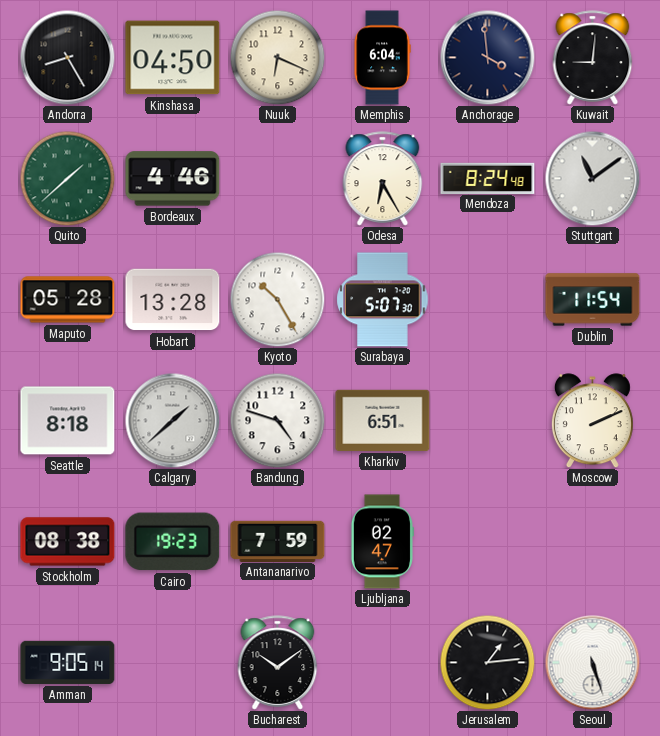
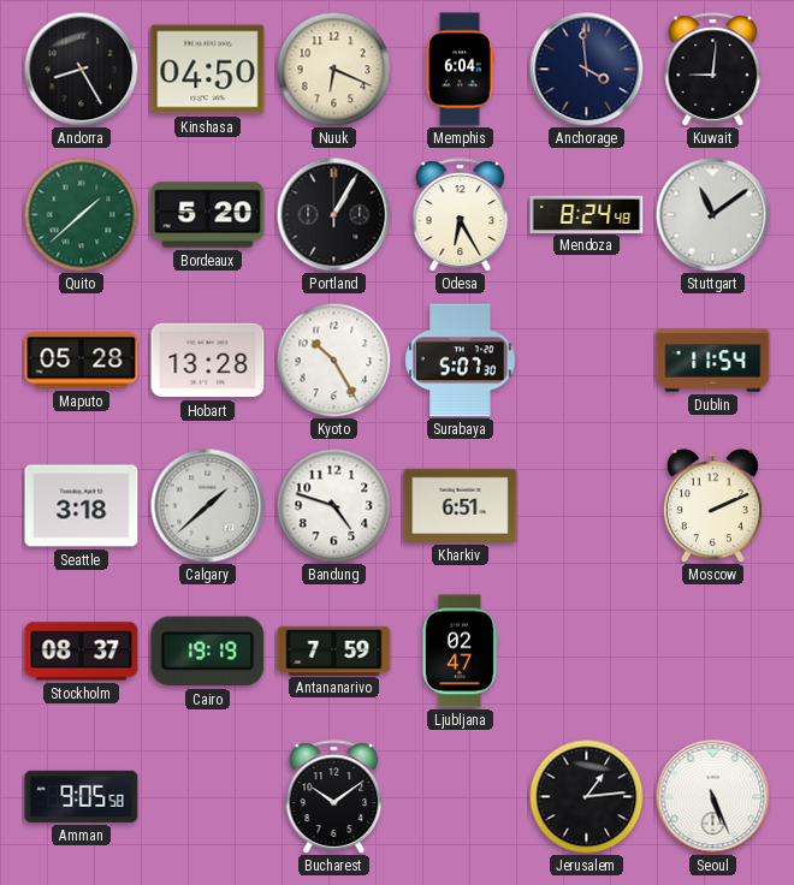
Bordeaux: 4:46 -> 5:20 (208, 215)
Portland: none -> 1:05 (333, 214)
Seattle: 8:18 -> 3:18 (82, 506)
Stockholm: 08:38 -> 08:37 (82, 652)
Cairo: 19:23 -> 19:19 (208, 652)
Amman: 9:05:14 -> 9:05:58 (82, 796)
Seoul: 5:27 -> 5:26 (712, 796)
